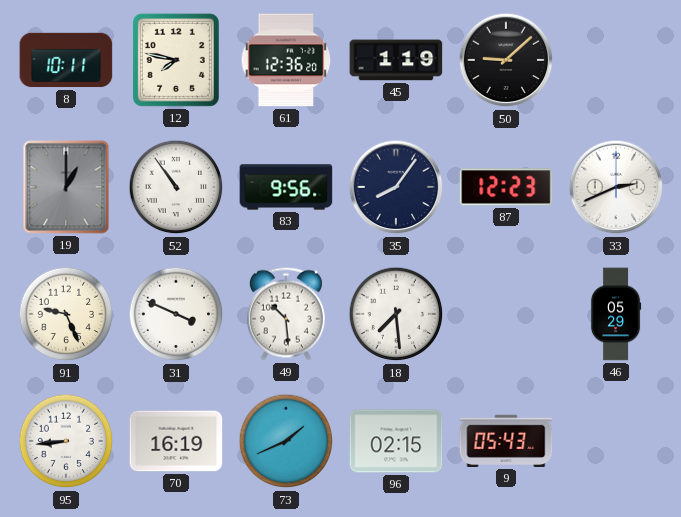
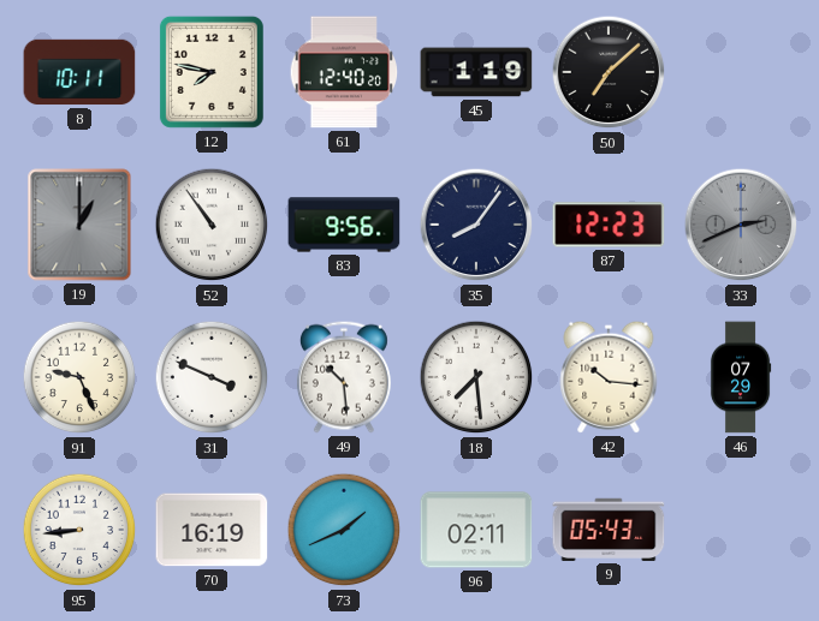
61: 12:36 -> 12:40 (344, 72)
50: 9:08 -> 7:08 (609, 72)
33 dial: white -> grey (741, 225)
42: none -> 10:16 (609, 377)
46: 05:29 -> 07:29 (741, 377)
96: 02:15 -> 02:11 (476, 530)
